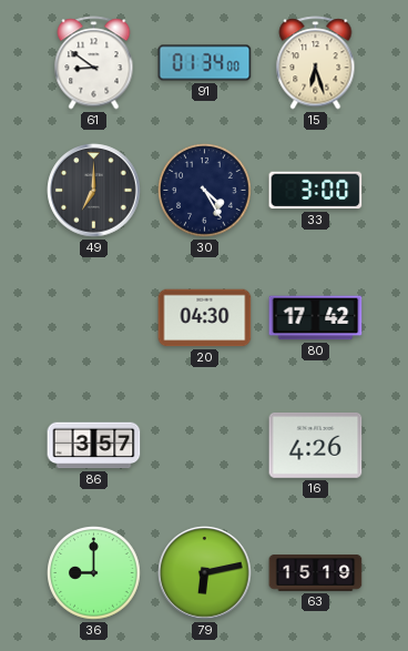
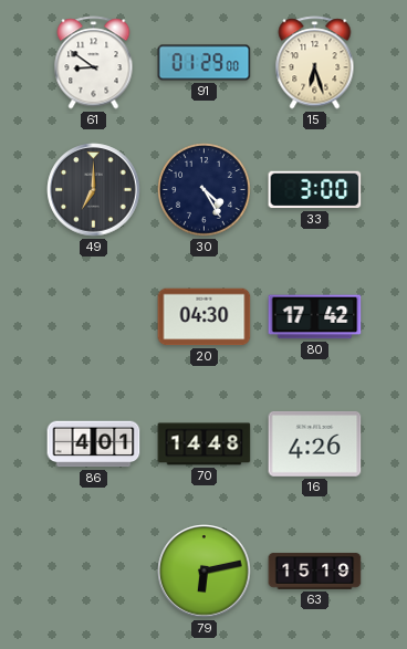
91: 01:34 -> 01:29 (205, 63)
86: 3:57 -> 4:01 (94, 444)
70: none -> 14:48 (205, 444)
36: 9:00 -> none (94, 573)
